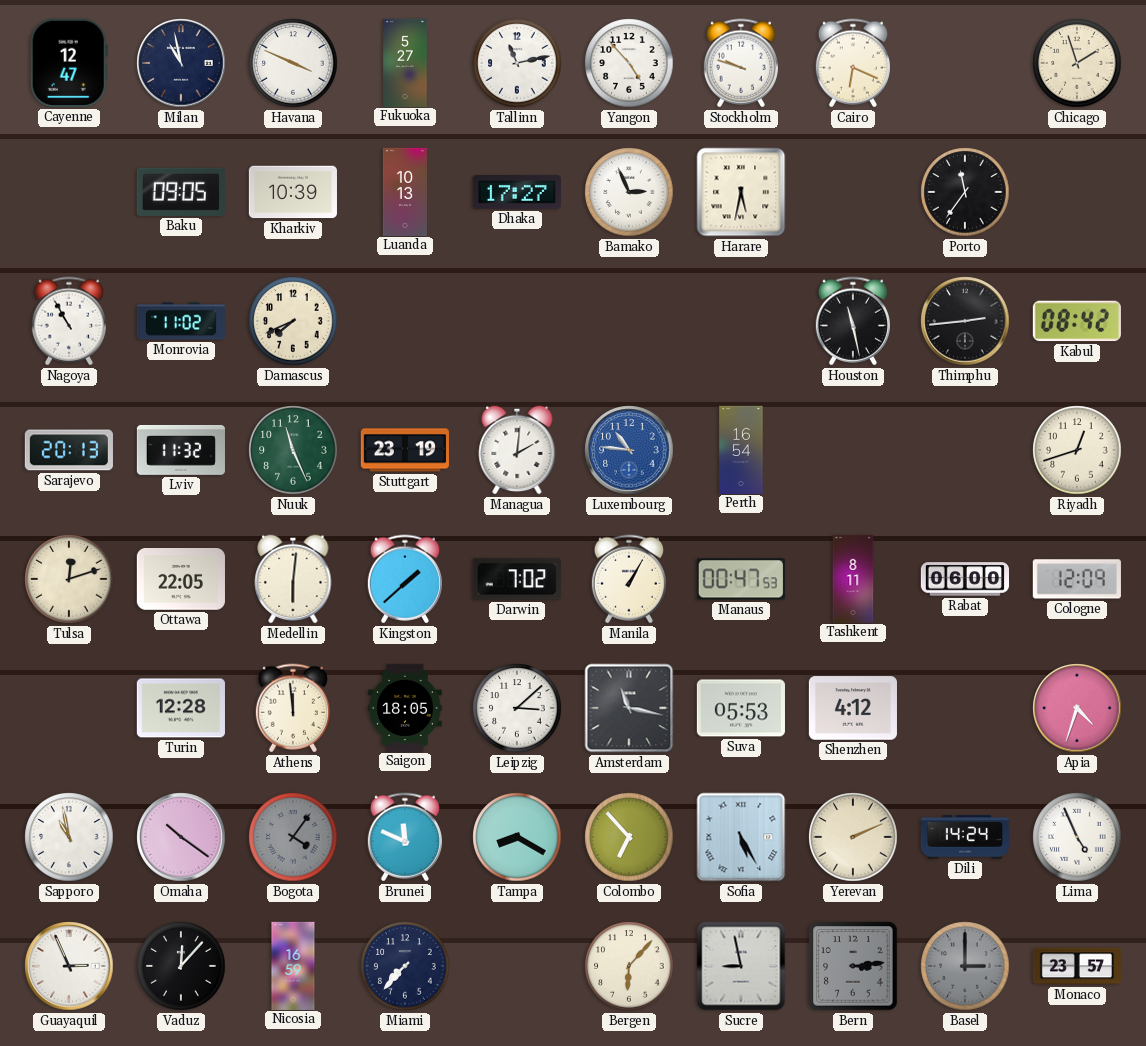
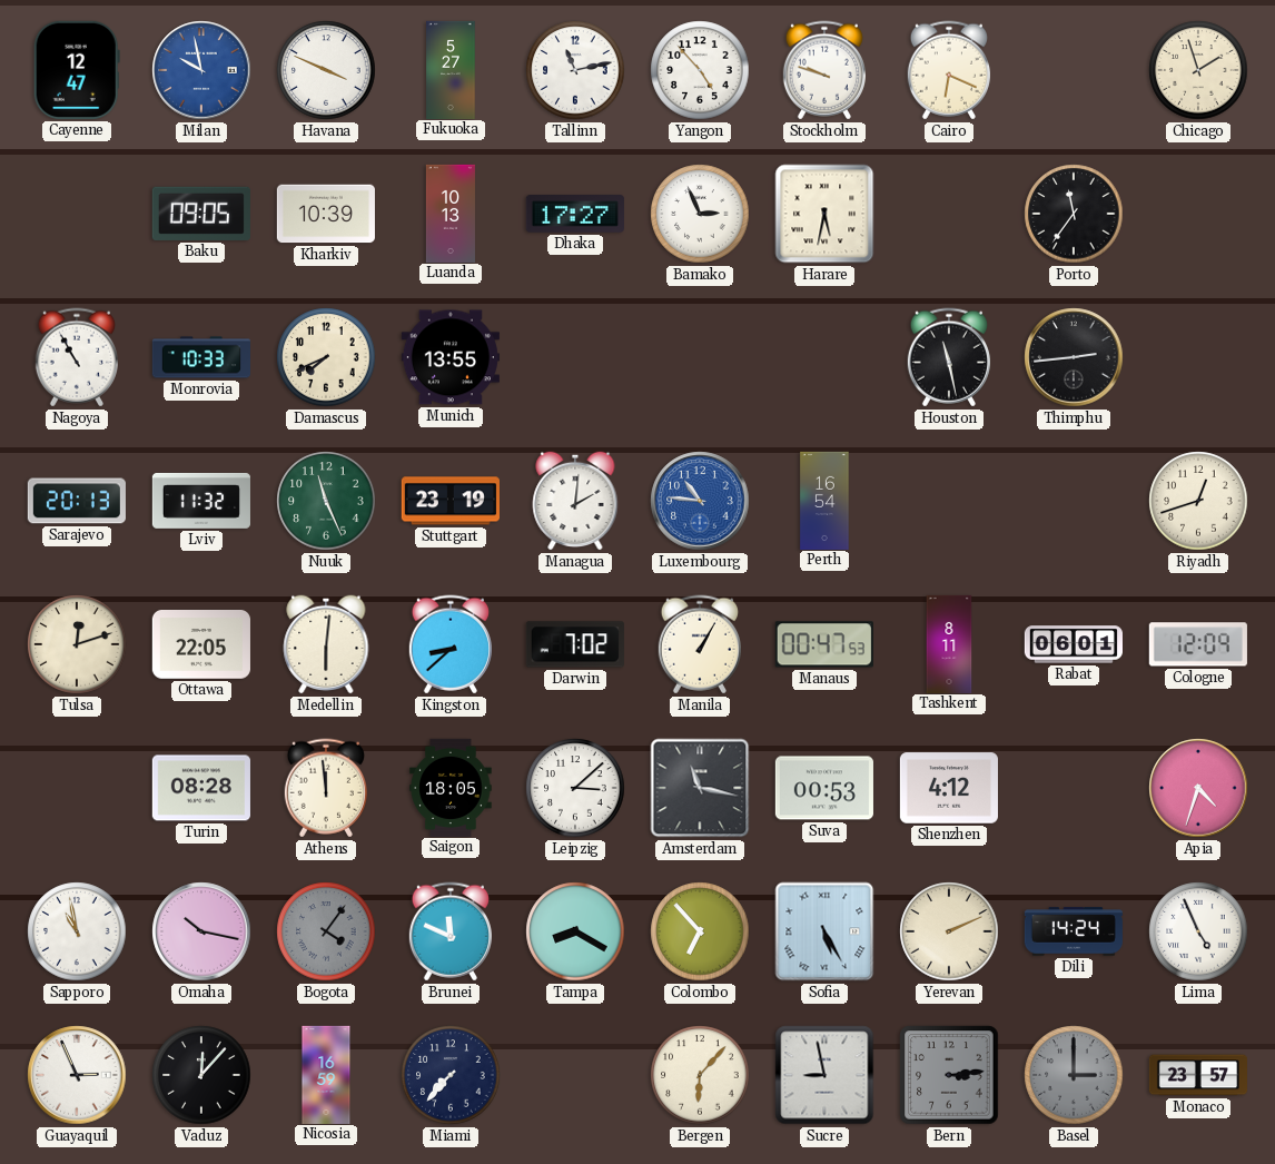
Milan: 10:58 -> 9:58 (201, 70)
Milan dial: navy -> blue (201, 70)
Monrovia: 11:02 -> 10:33 (200, 357)
Munich: none -> 13:55 (451, 357)
Kabul: 08:42 -> none (1077, 321)
Kingston: 1:38 -> 8:38 (451, 644)
Rabat: 06:00 -> 06:01 (1073, 644)
Turin: 12:28 -> 08:28 (201, 788)
Suva: 05:53 -> 00:53 (824, 788)
Omaha: 10:21 -> 10:17 (201, 931)
